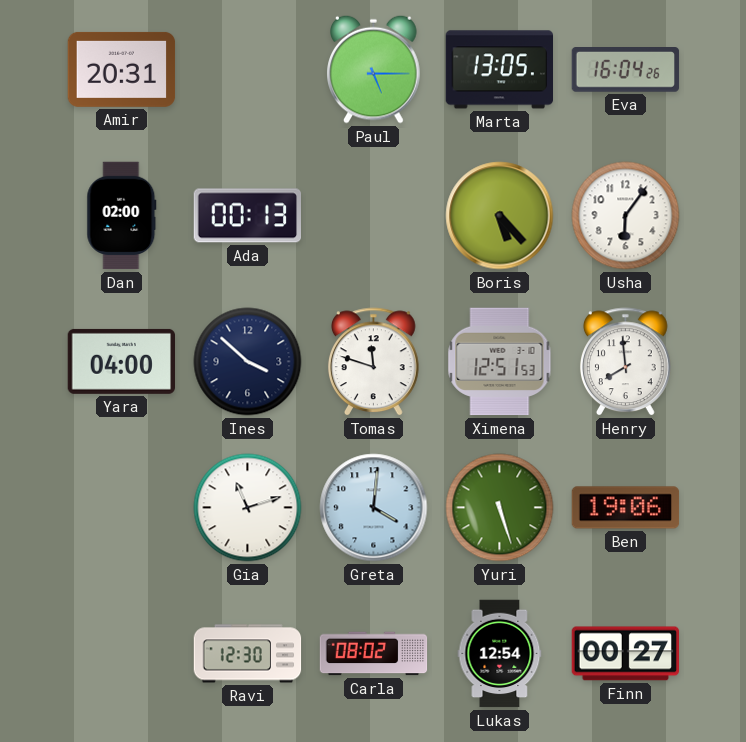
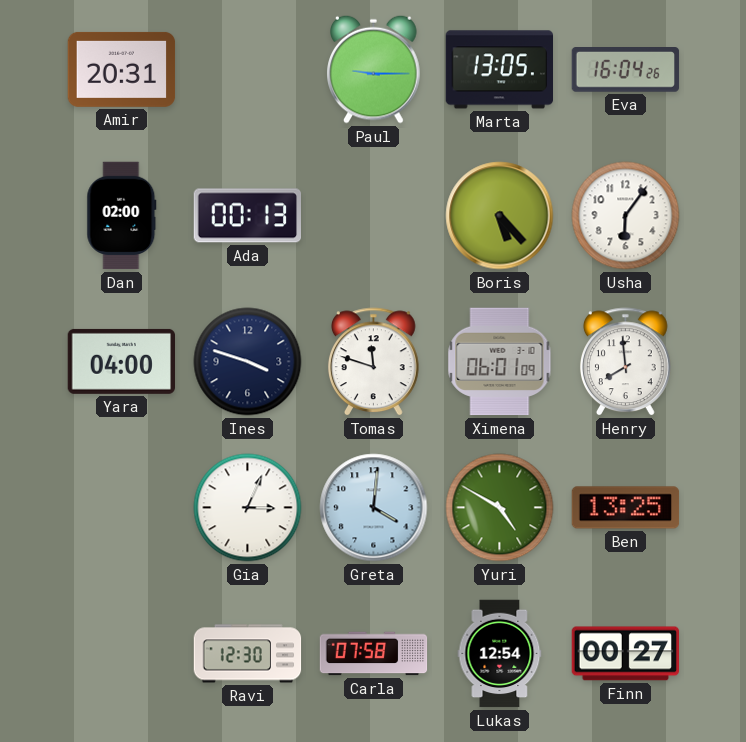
Paul: 5:15 -> 9:15 (374, 69)
Ines: 3:52 -> 3:48 (248, 362)
Ximena: 12:51 -> 06:01 (500, 362)
Gia: 11:12 -> 3:04 (248, 508)
Yuri: 5:27 -> 4:50 (500, 508)
Ben: 19:06 -> 13:25 (626, 508)
Carla: 08:02 -> 07:58 (374, 654)
